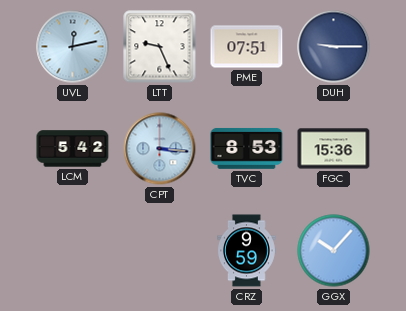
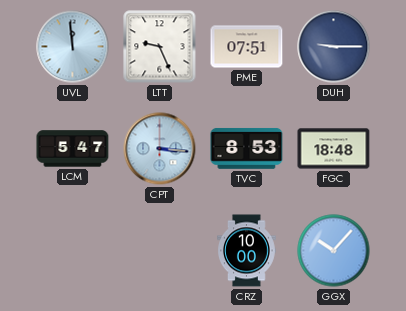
UVL: 12:13 -> 11:59 (73, 47)
LCM: 5:42 -> 5:47 (73, 149)
FGC: 15:36 -> 18:48 (334, 149)
CRZ: 9:59 -> 10:00 (247, 251)
